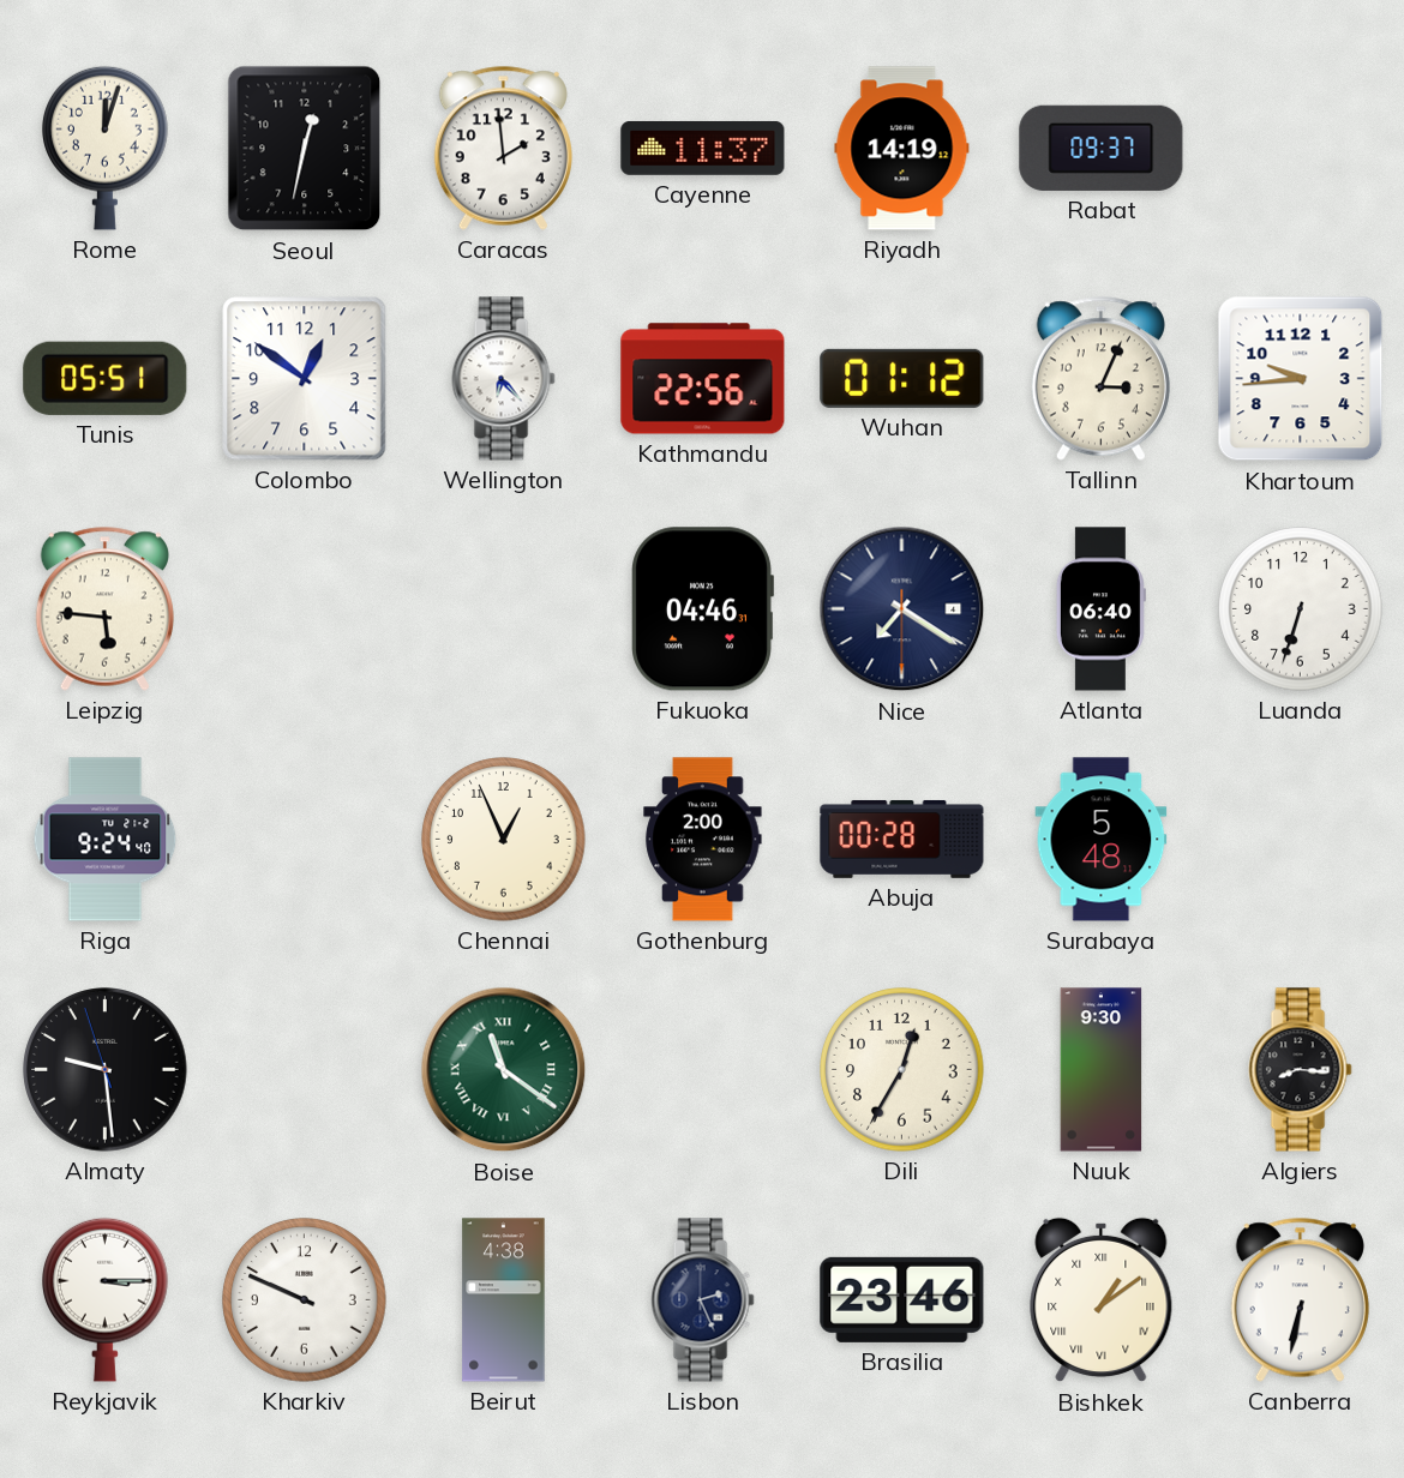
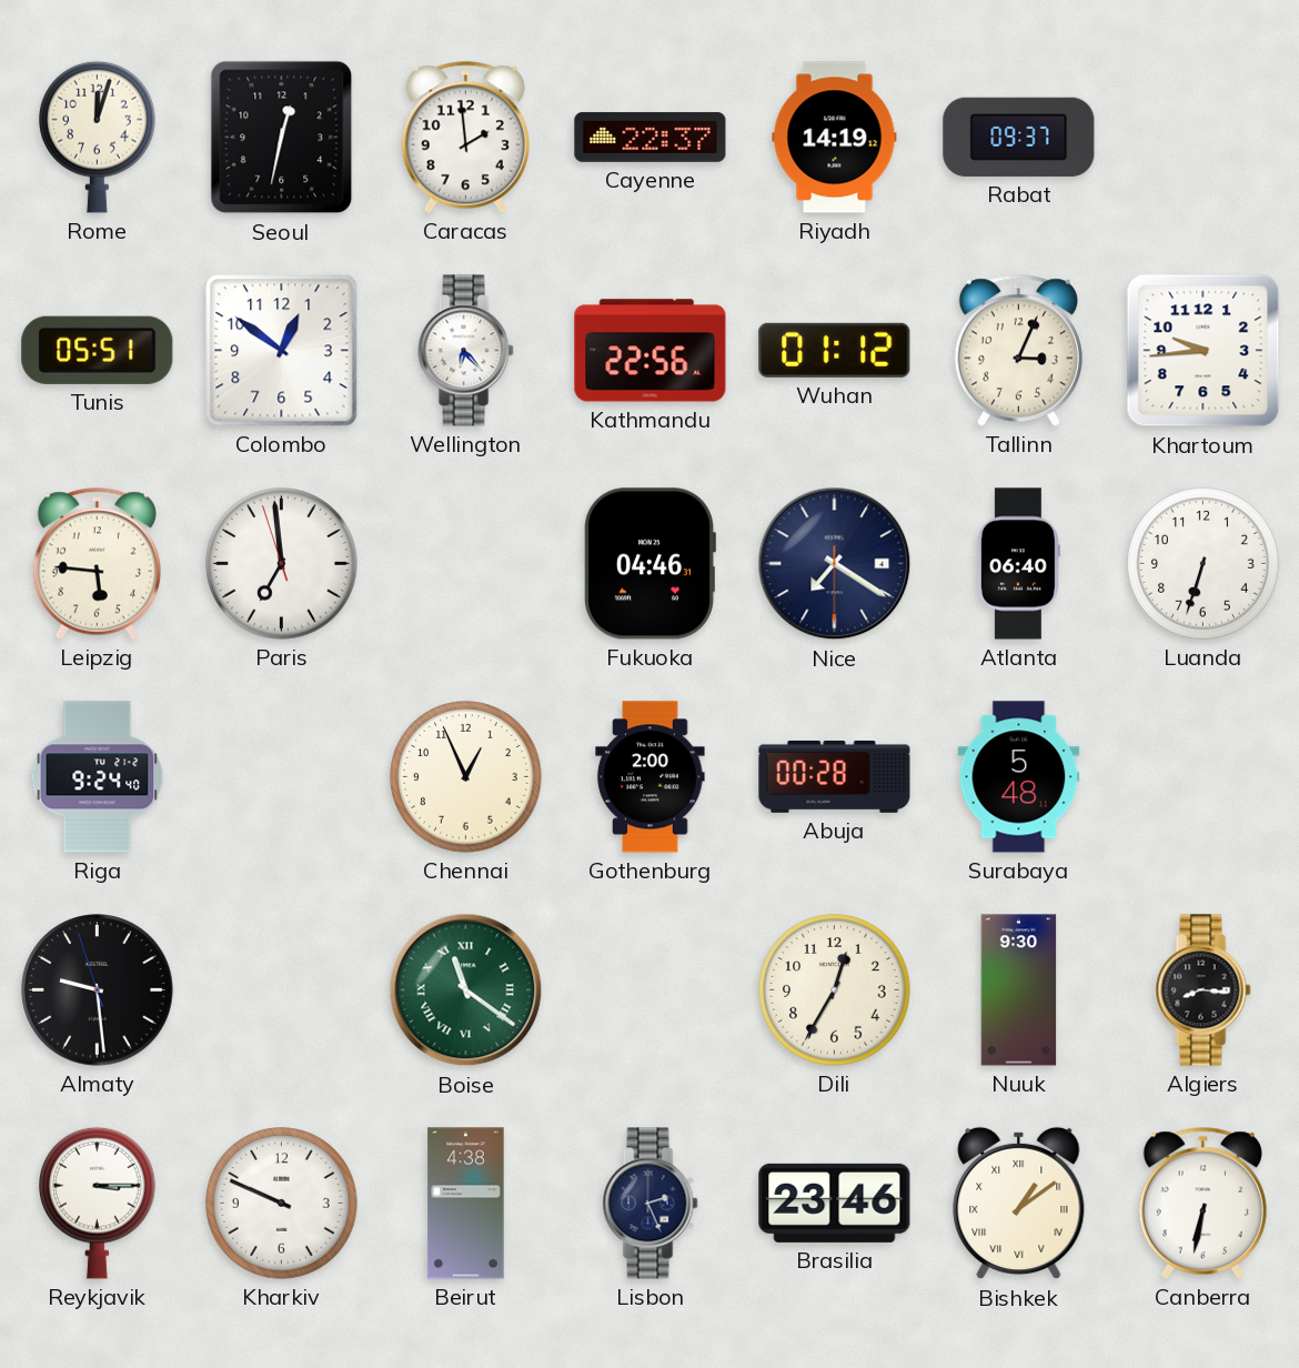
Cayenne: 11:37 -> 22:37 (651, 138)
Paris: none -> 6:58 (282, 564)
